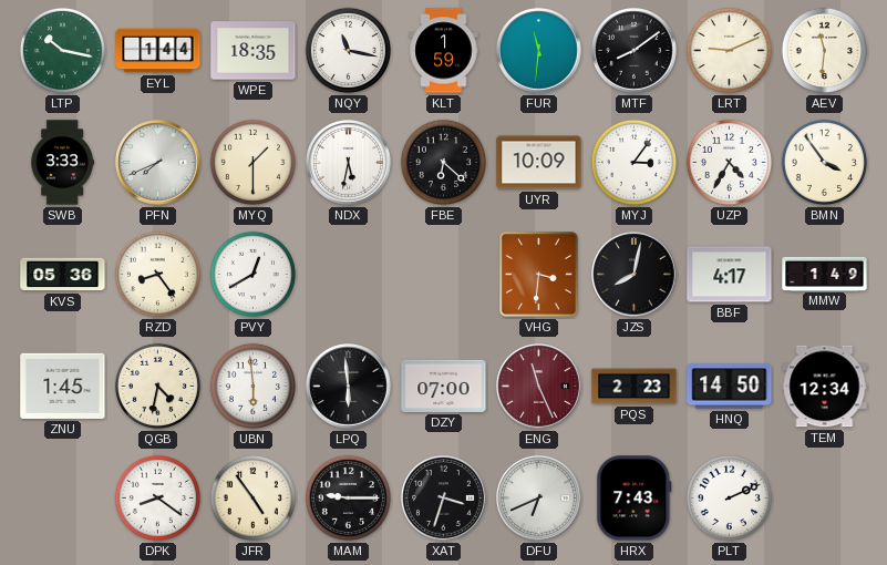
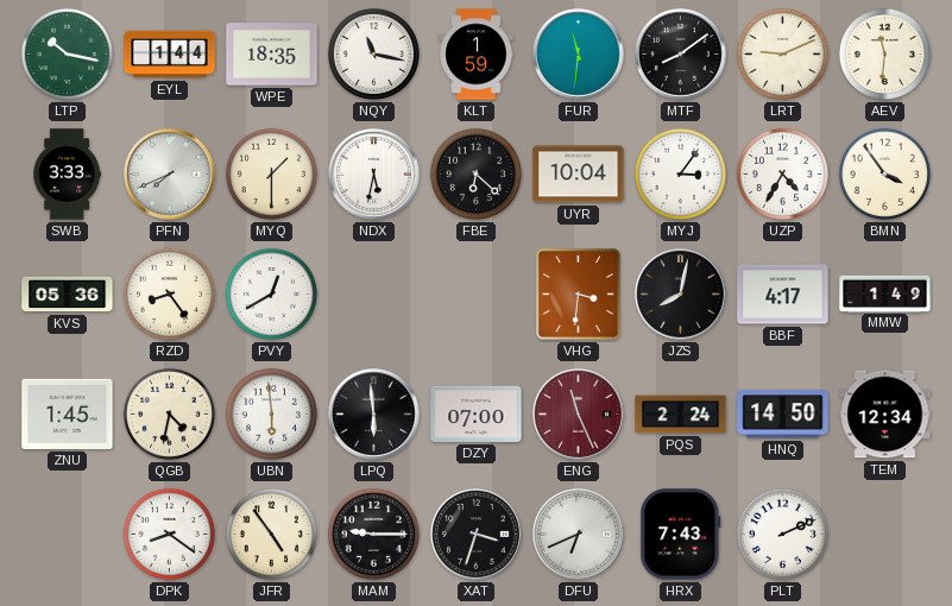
UYR: 10:09 -> 10:04 (579, 175)
PQS: 2:23 -> 2:24 (681, 415)
